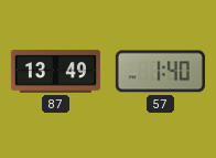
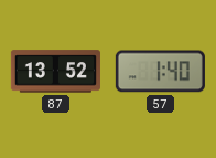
87: 13:49 -> 13:52 (55, 72)
